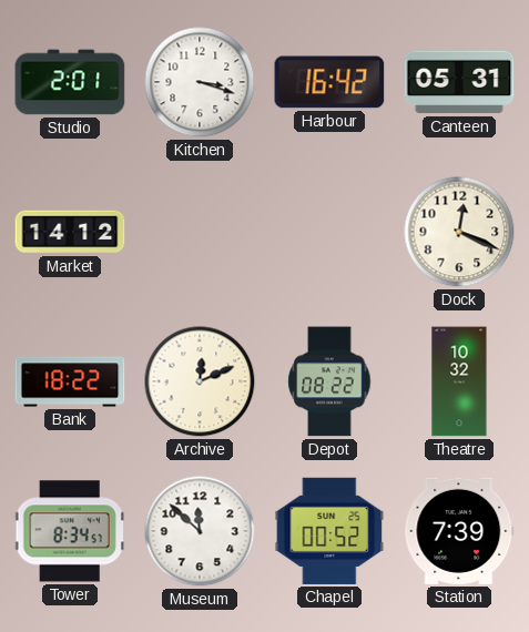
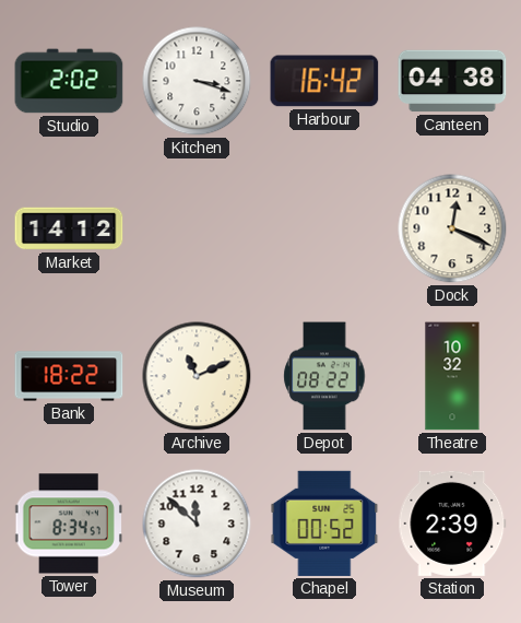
Studio: 2:01 -> 2:02 (69, 81)
Canteen: 05:31 -> 04:38 (452, 81)
Archive: 12:11 -> 11:11 (197, 376)
Station: 7:39 -> 2:39 (452, 524)
